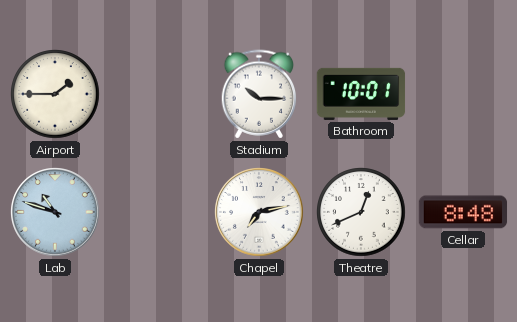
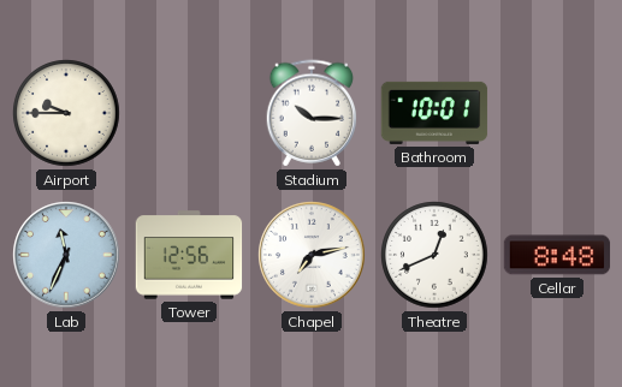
Airport: 1:45 -> 9:45 (66, 113)
Lab: 10:48 -> 11:34 (66, 255)
Tower: none -> 12:56 (189, 255)
